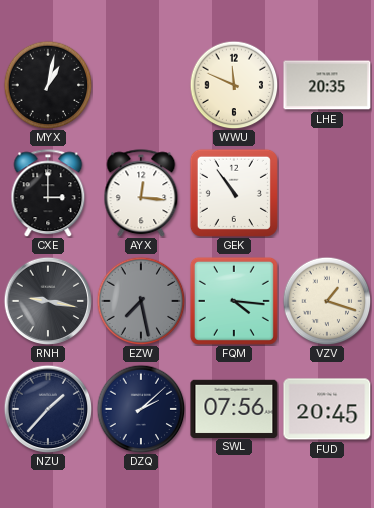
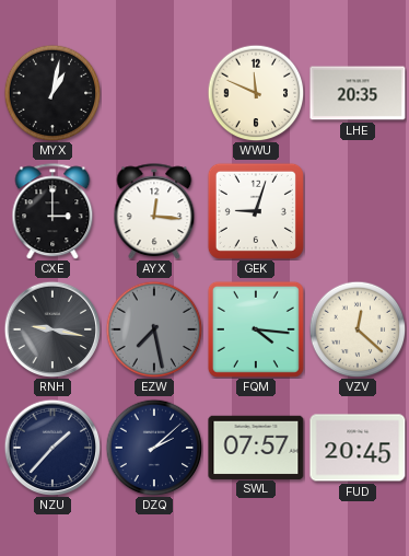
GEK: 10:54 -> 9:03 (256, 211)
VZV: 1:18 -> 12:22 (358, 329)
SWL: 07:56 -> 07:57 (256, 447)
